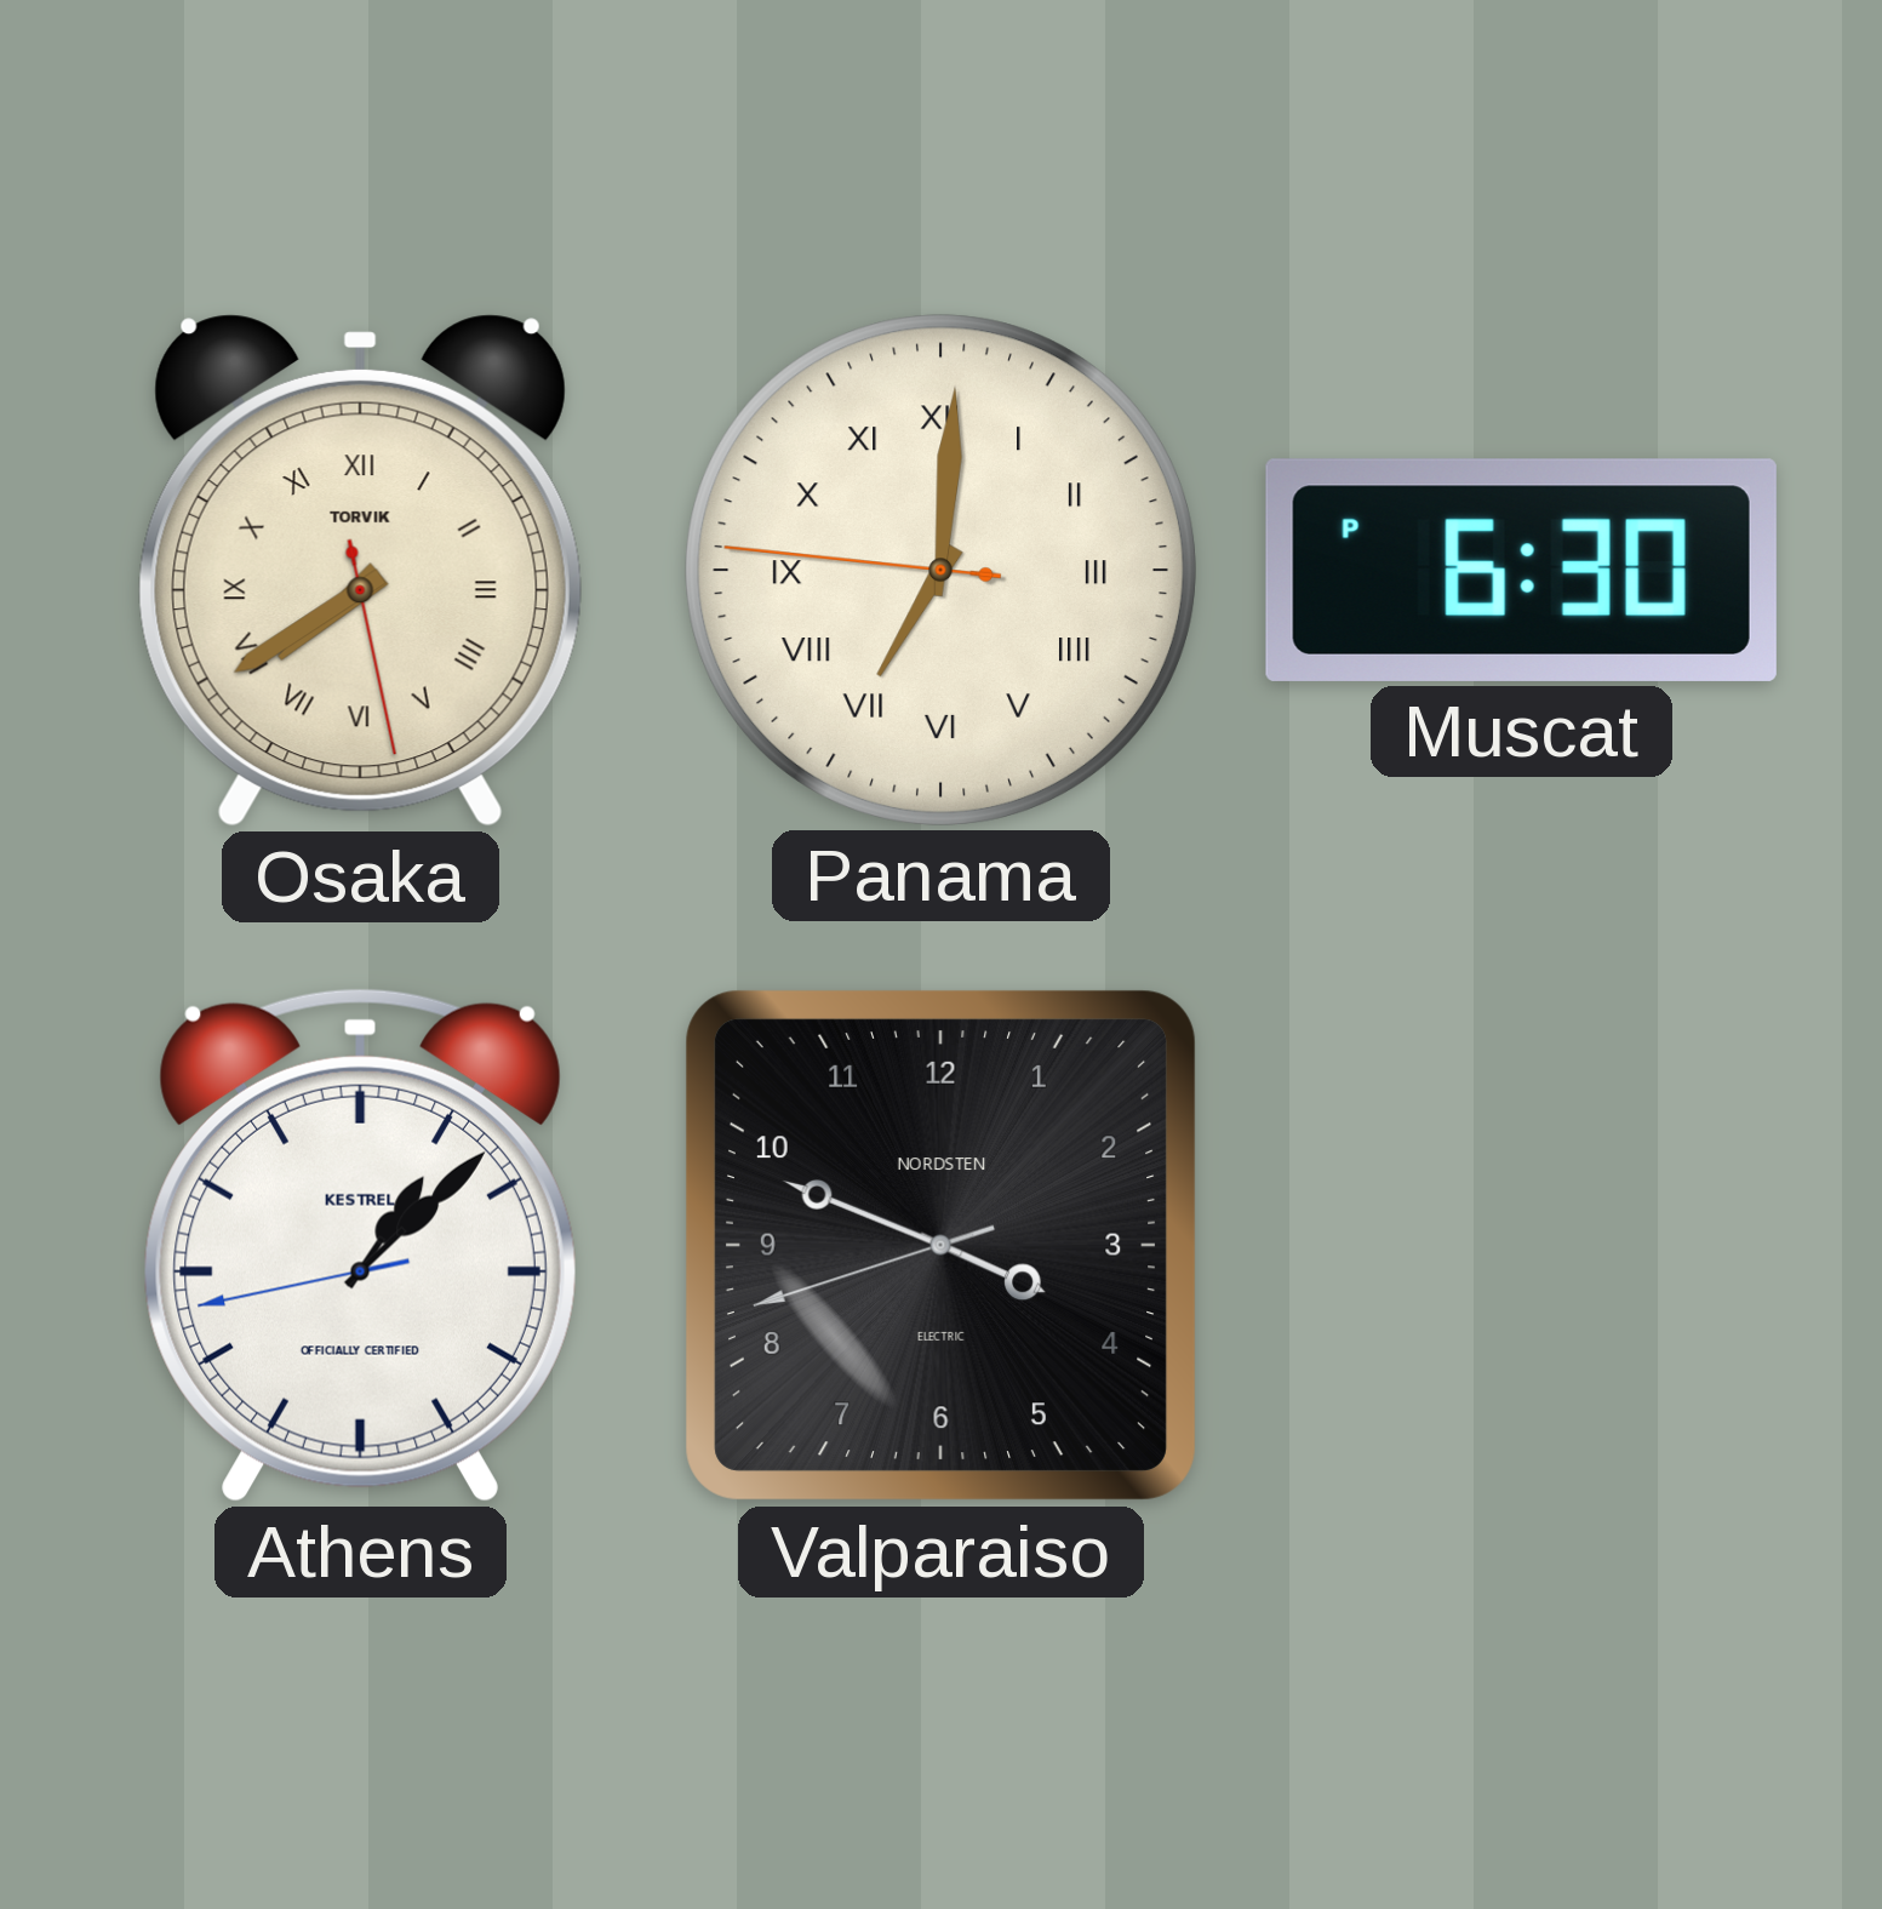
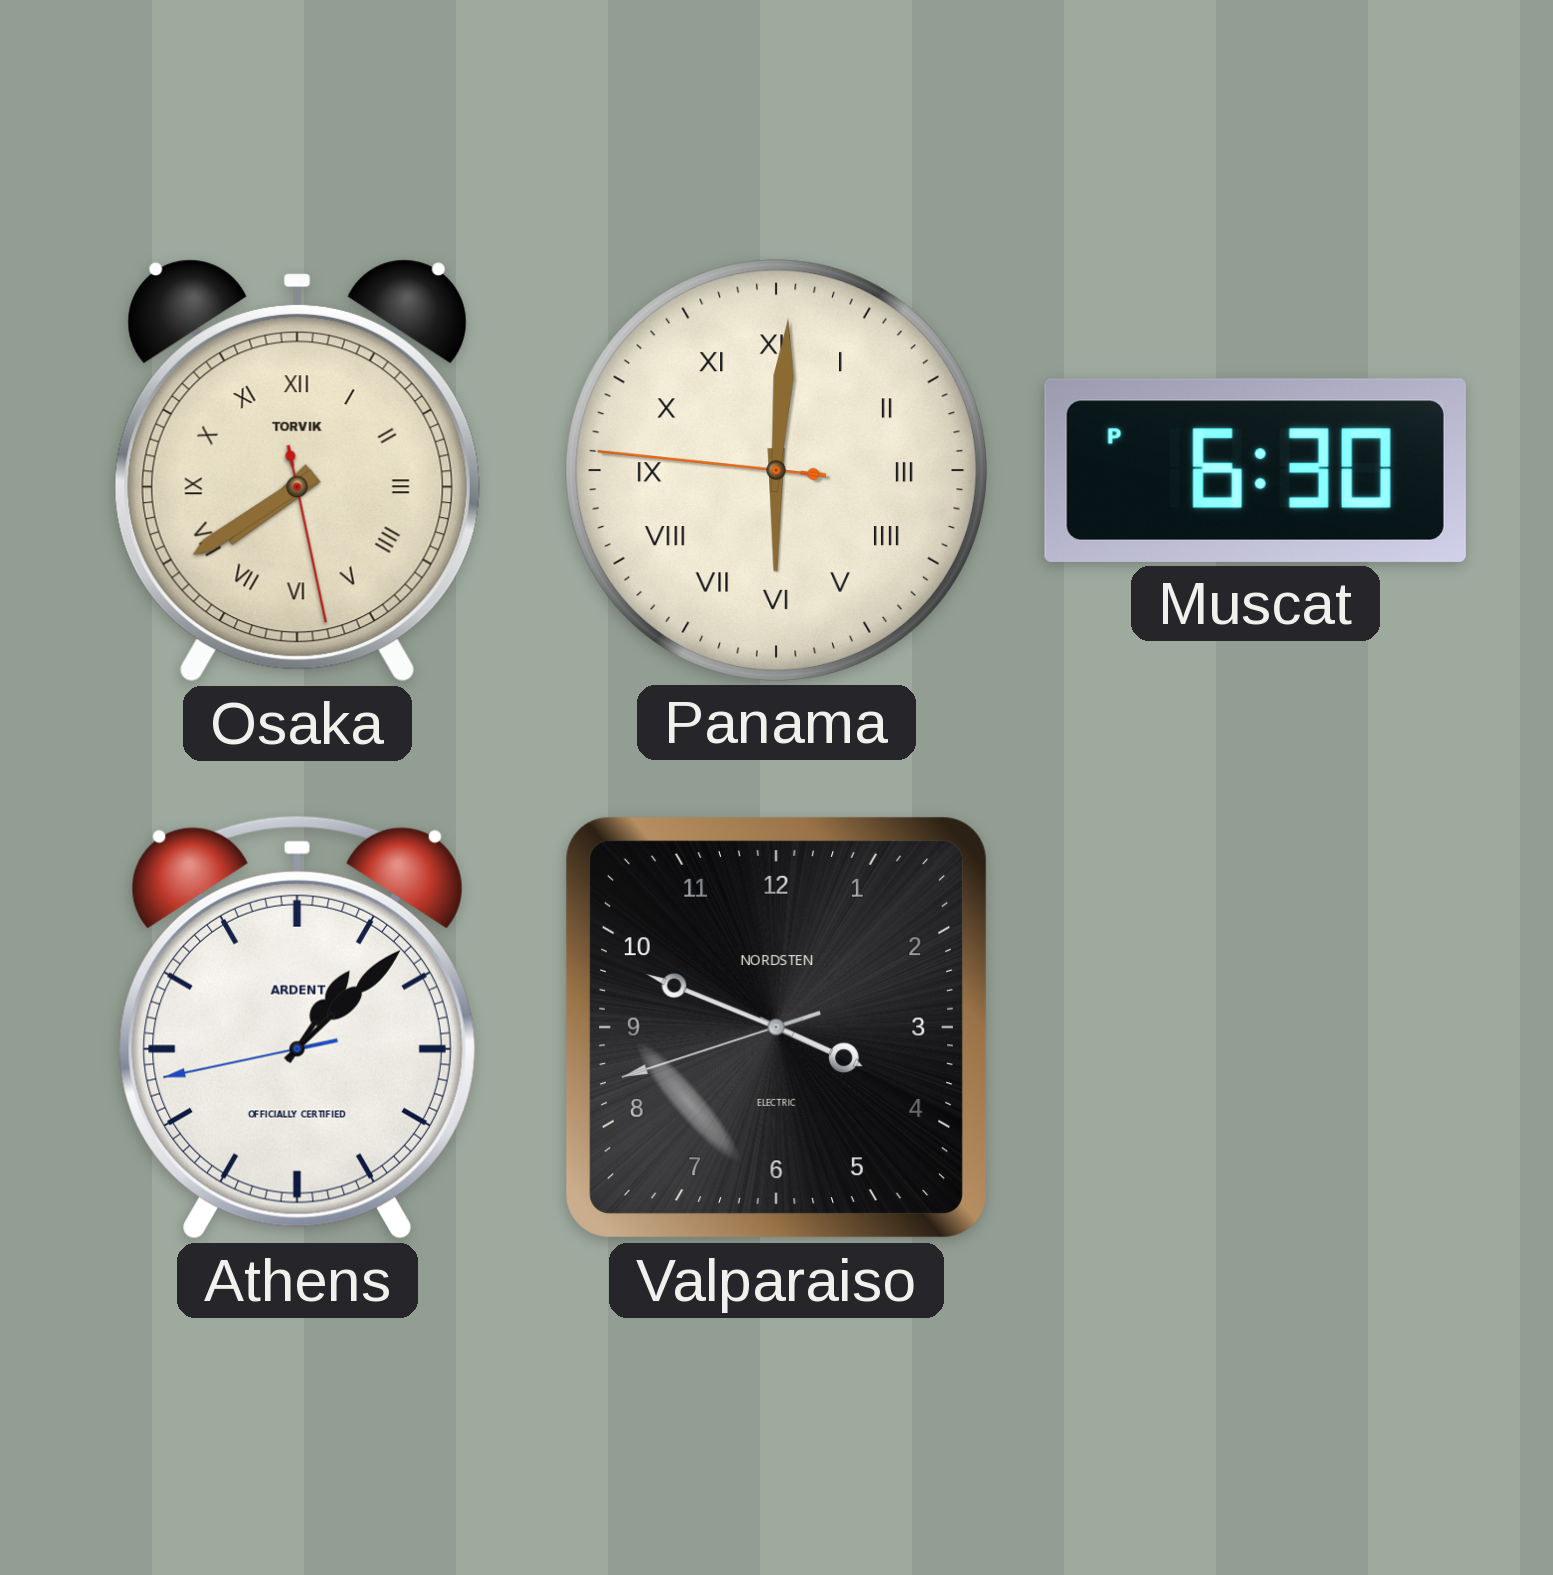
Panama: 7:00 -> 6:00 (776, 470)
Athens brand: KESTREL -> ARDENT (297, 1028)
